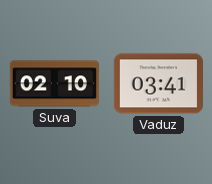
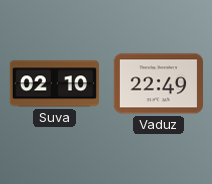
Vaduz: 03:41 -> 22:49 (158, 84)
